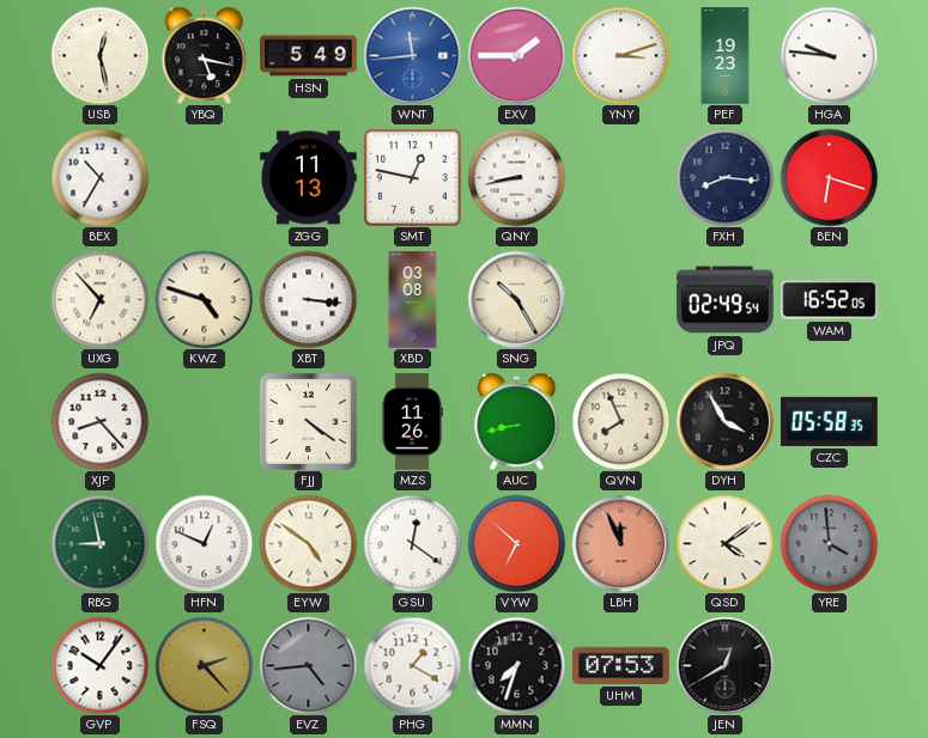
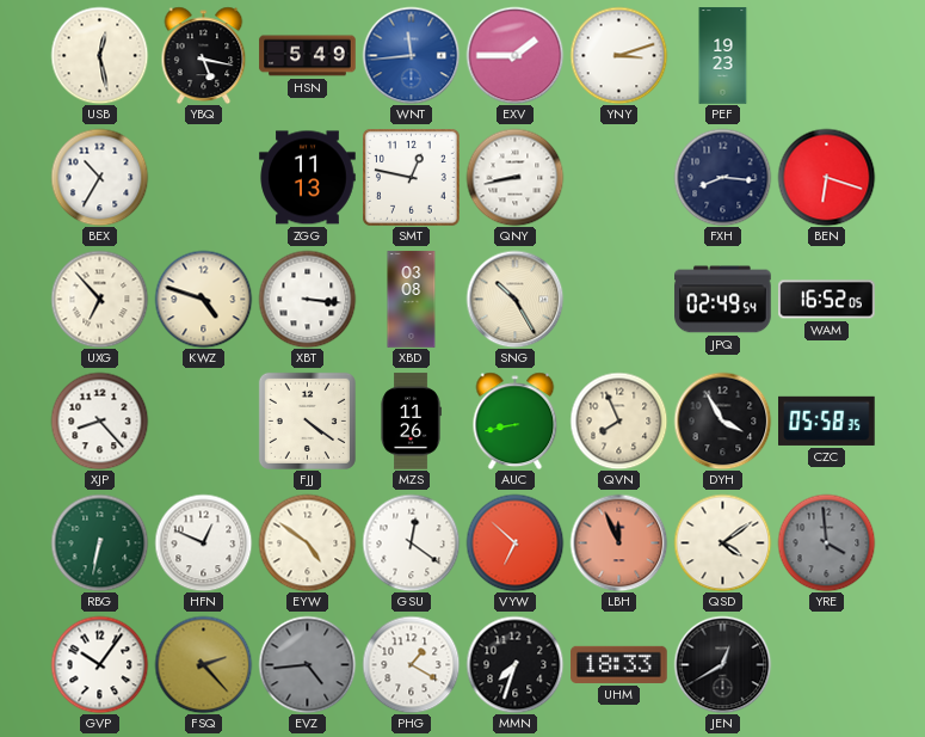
HGA: 9:46 -> none (829, 55)
RBG: 8:58 -> 6:32 (99, 542)
UHM: 07:53 -> 18:33 (619, 664)
